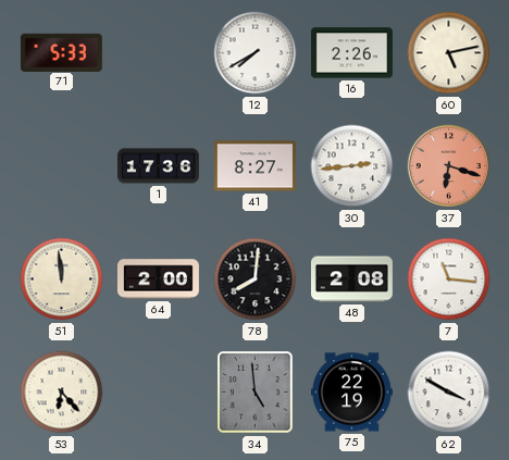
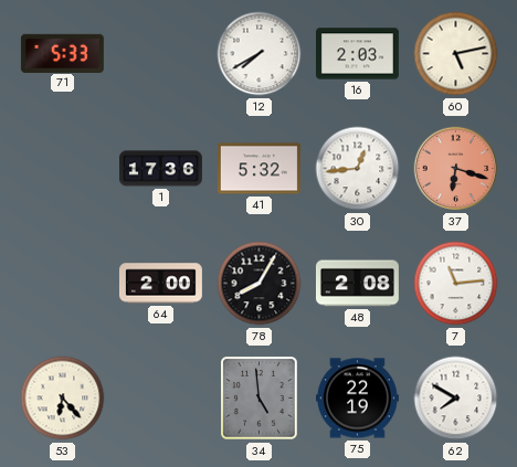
16: 2:26 -> 2:03 (357, 54)
41: 8:27 -> 5:32 (258, 169)
30: 2:44 -> 12:44 (358, 169)
51: 11:59 -> none (62, 279)
78: 8:01 -> 8:05 (260, 284)
7: 11:16 -> 11:14 (456, 284)
62: 3:50 -> 7:50 (456, 399)
